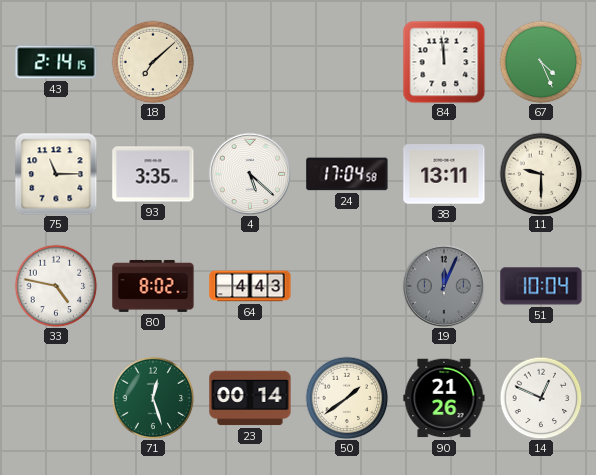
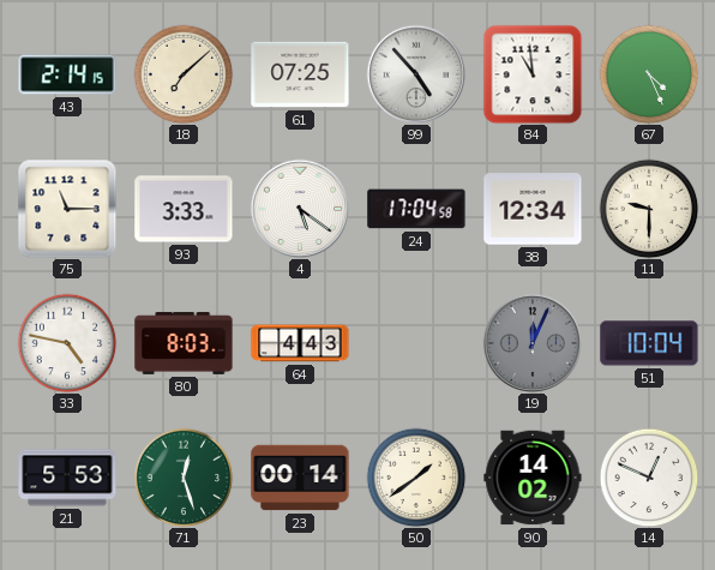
61: none -> 07:25 (300, 74)
99: none -> 4:53 (415, 73)
84: 11:59 -> 10:59 (533, 74)
93: 3:35 -> 3:33 (184, 209)
4: 5:22 -> 5:21 (299, 208)
38: 13:11 -> 12:34 (533, 209)
80: 8:02 -> 8:03 (184, 343)
21: none -> 5:53 (67, 478)
90: 21:26 -> 14:02 (533, 478)
